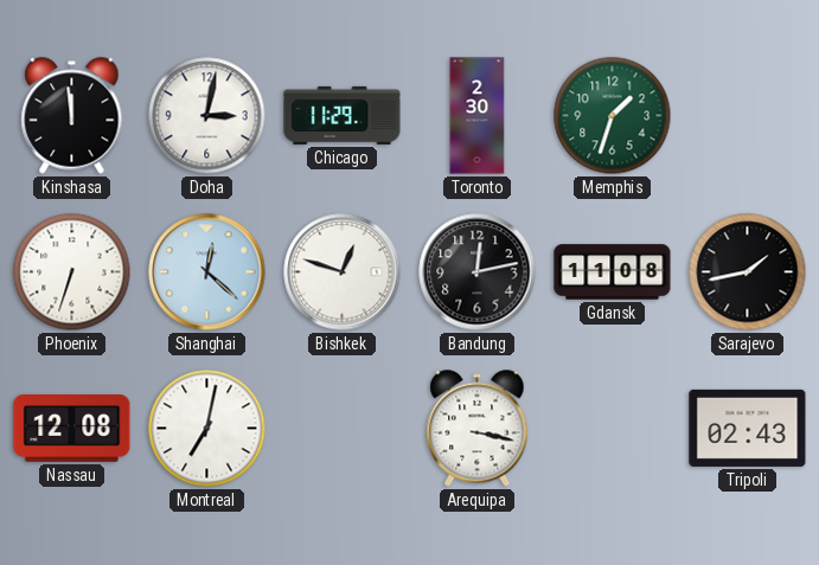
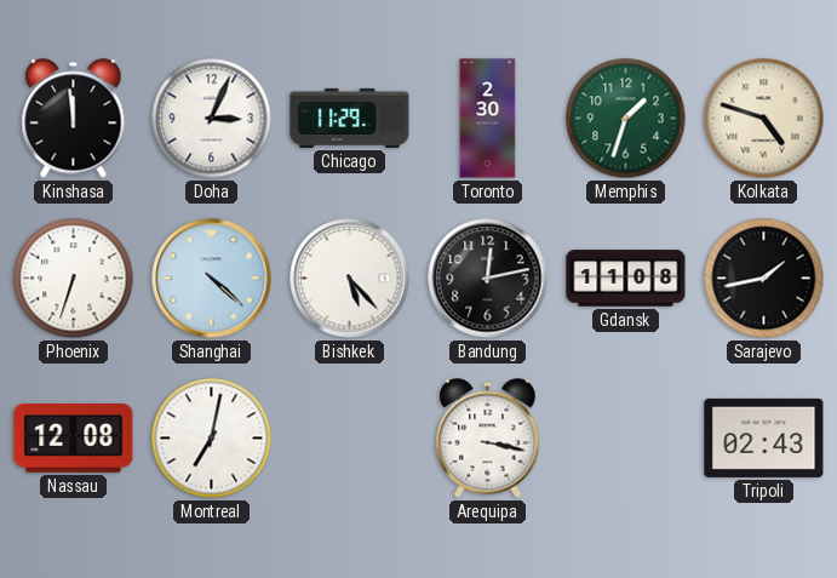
Doha: 3:02 -> 3:04 (212, 119)
Kolkata: none -> 4:48 (764, 119)
Shanghai: 12:22 -> 4:22 (212, 279)
Bishkek: 12:48 -> 5:23 (350, 279)
